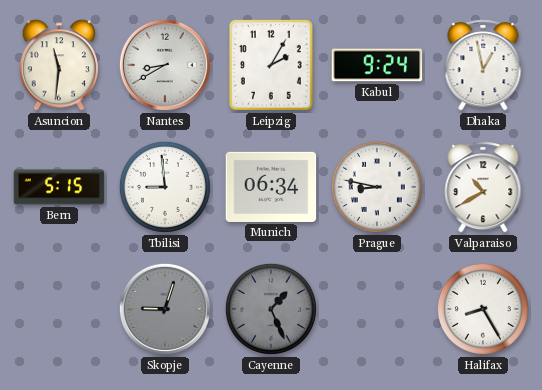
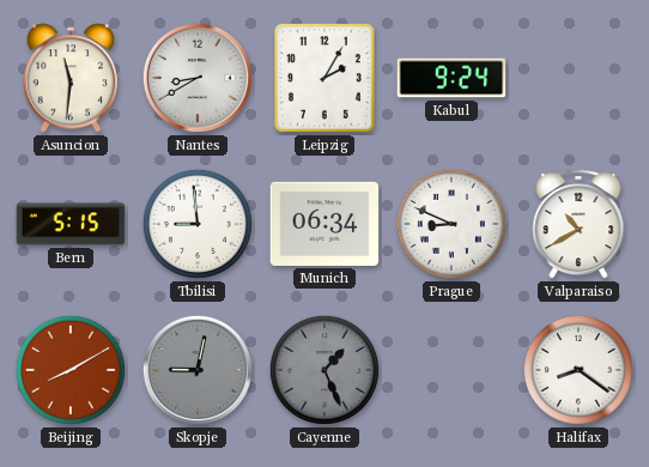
Dhaka: 12:58 -> none (483, 65)
Prague: 8:47 -> 8:49 (451, 224)
Beijing: none -> 8:10 (71, 370)
Skopje: 9:03 -> 9:02 (198, 370)
Halifax: 8:25 -> 8:21 (578, 370)
